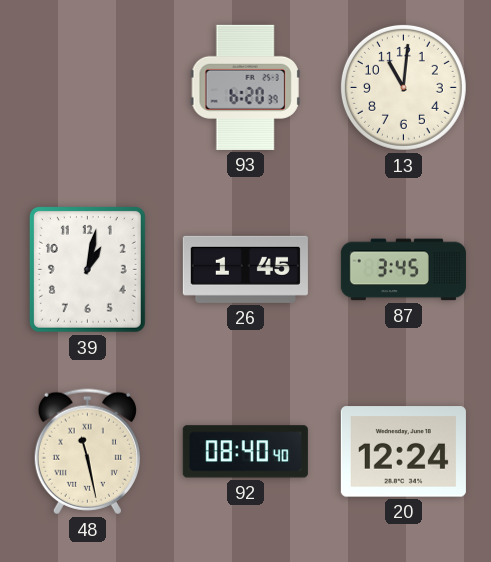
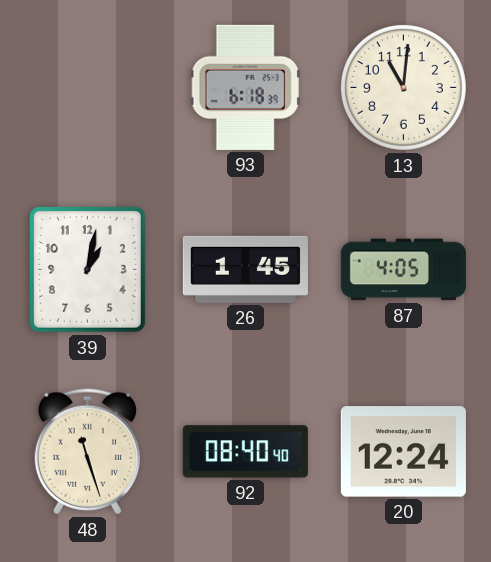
93: 6:20 -> 6:18 (245, 87)
87: 3:45 -> 4:05 (403, 270)
48: 11:28 -> 11:27 (87, 452)
